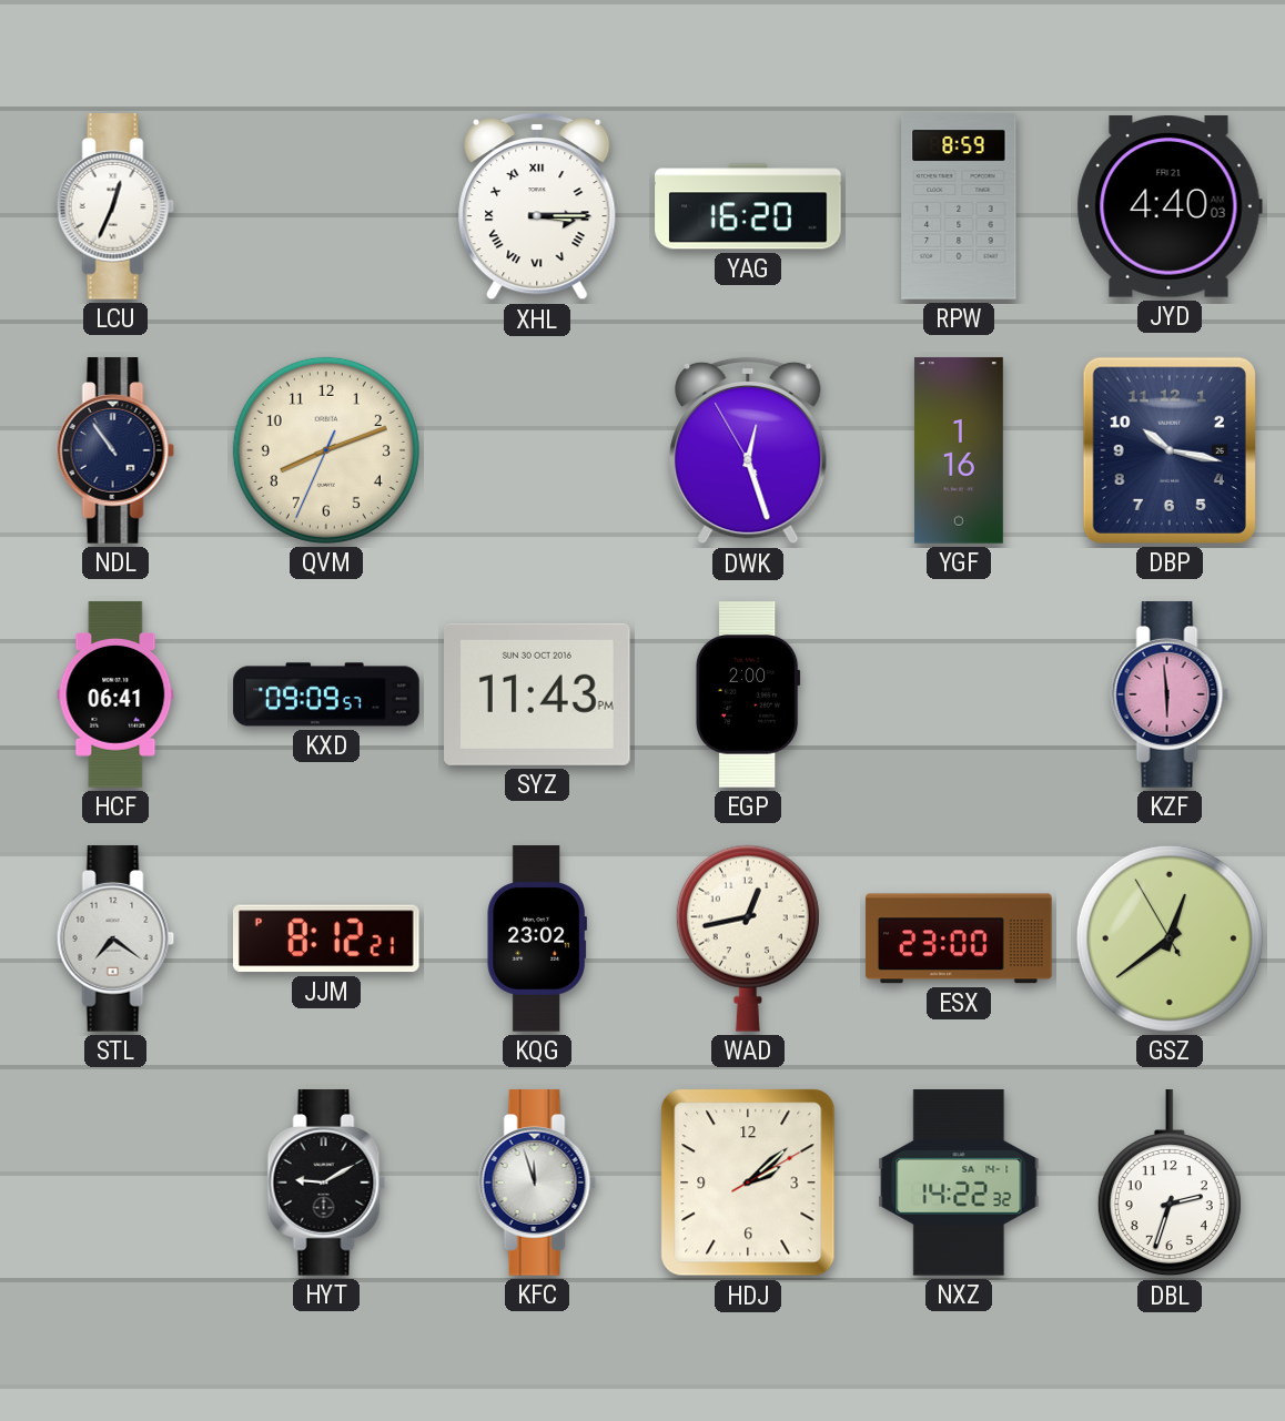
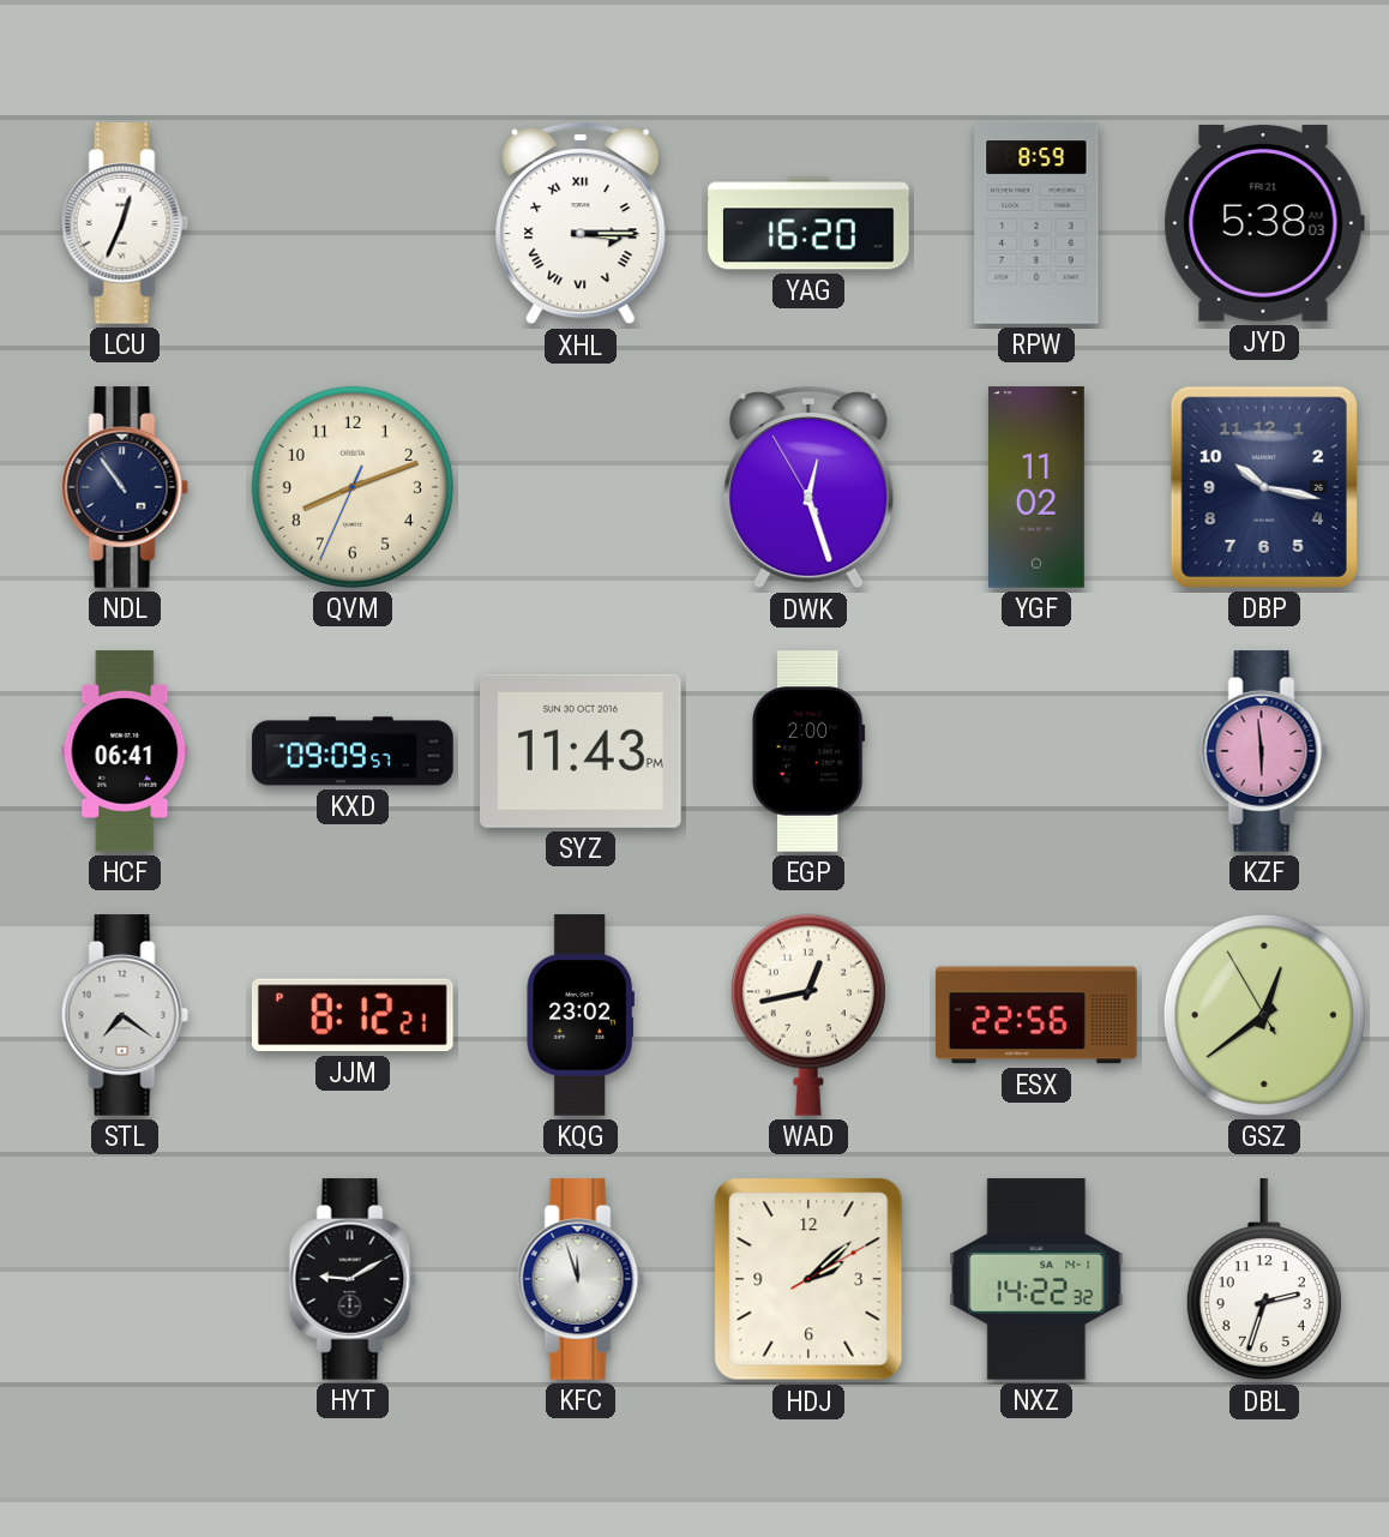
JYD: 4:40 -> 5:38 (1264, 223)
YGF: 1:16 -> 11:02 (1036, 487)
ESX: 23:00 -> 22:56 (1036, 1015)
